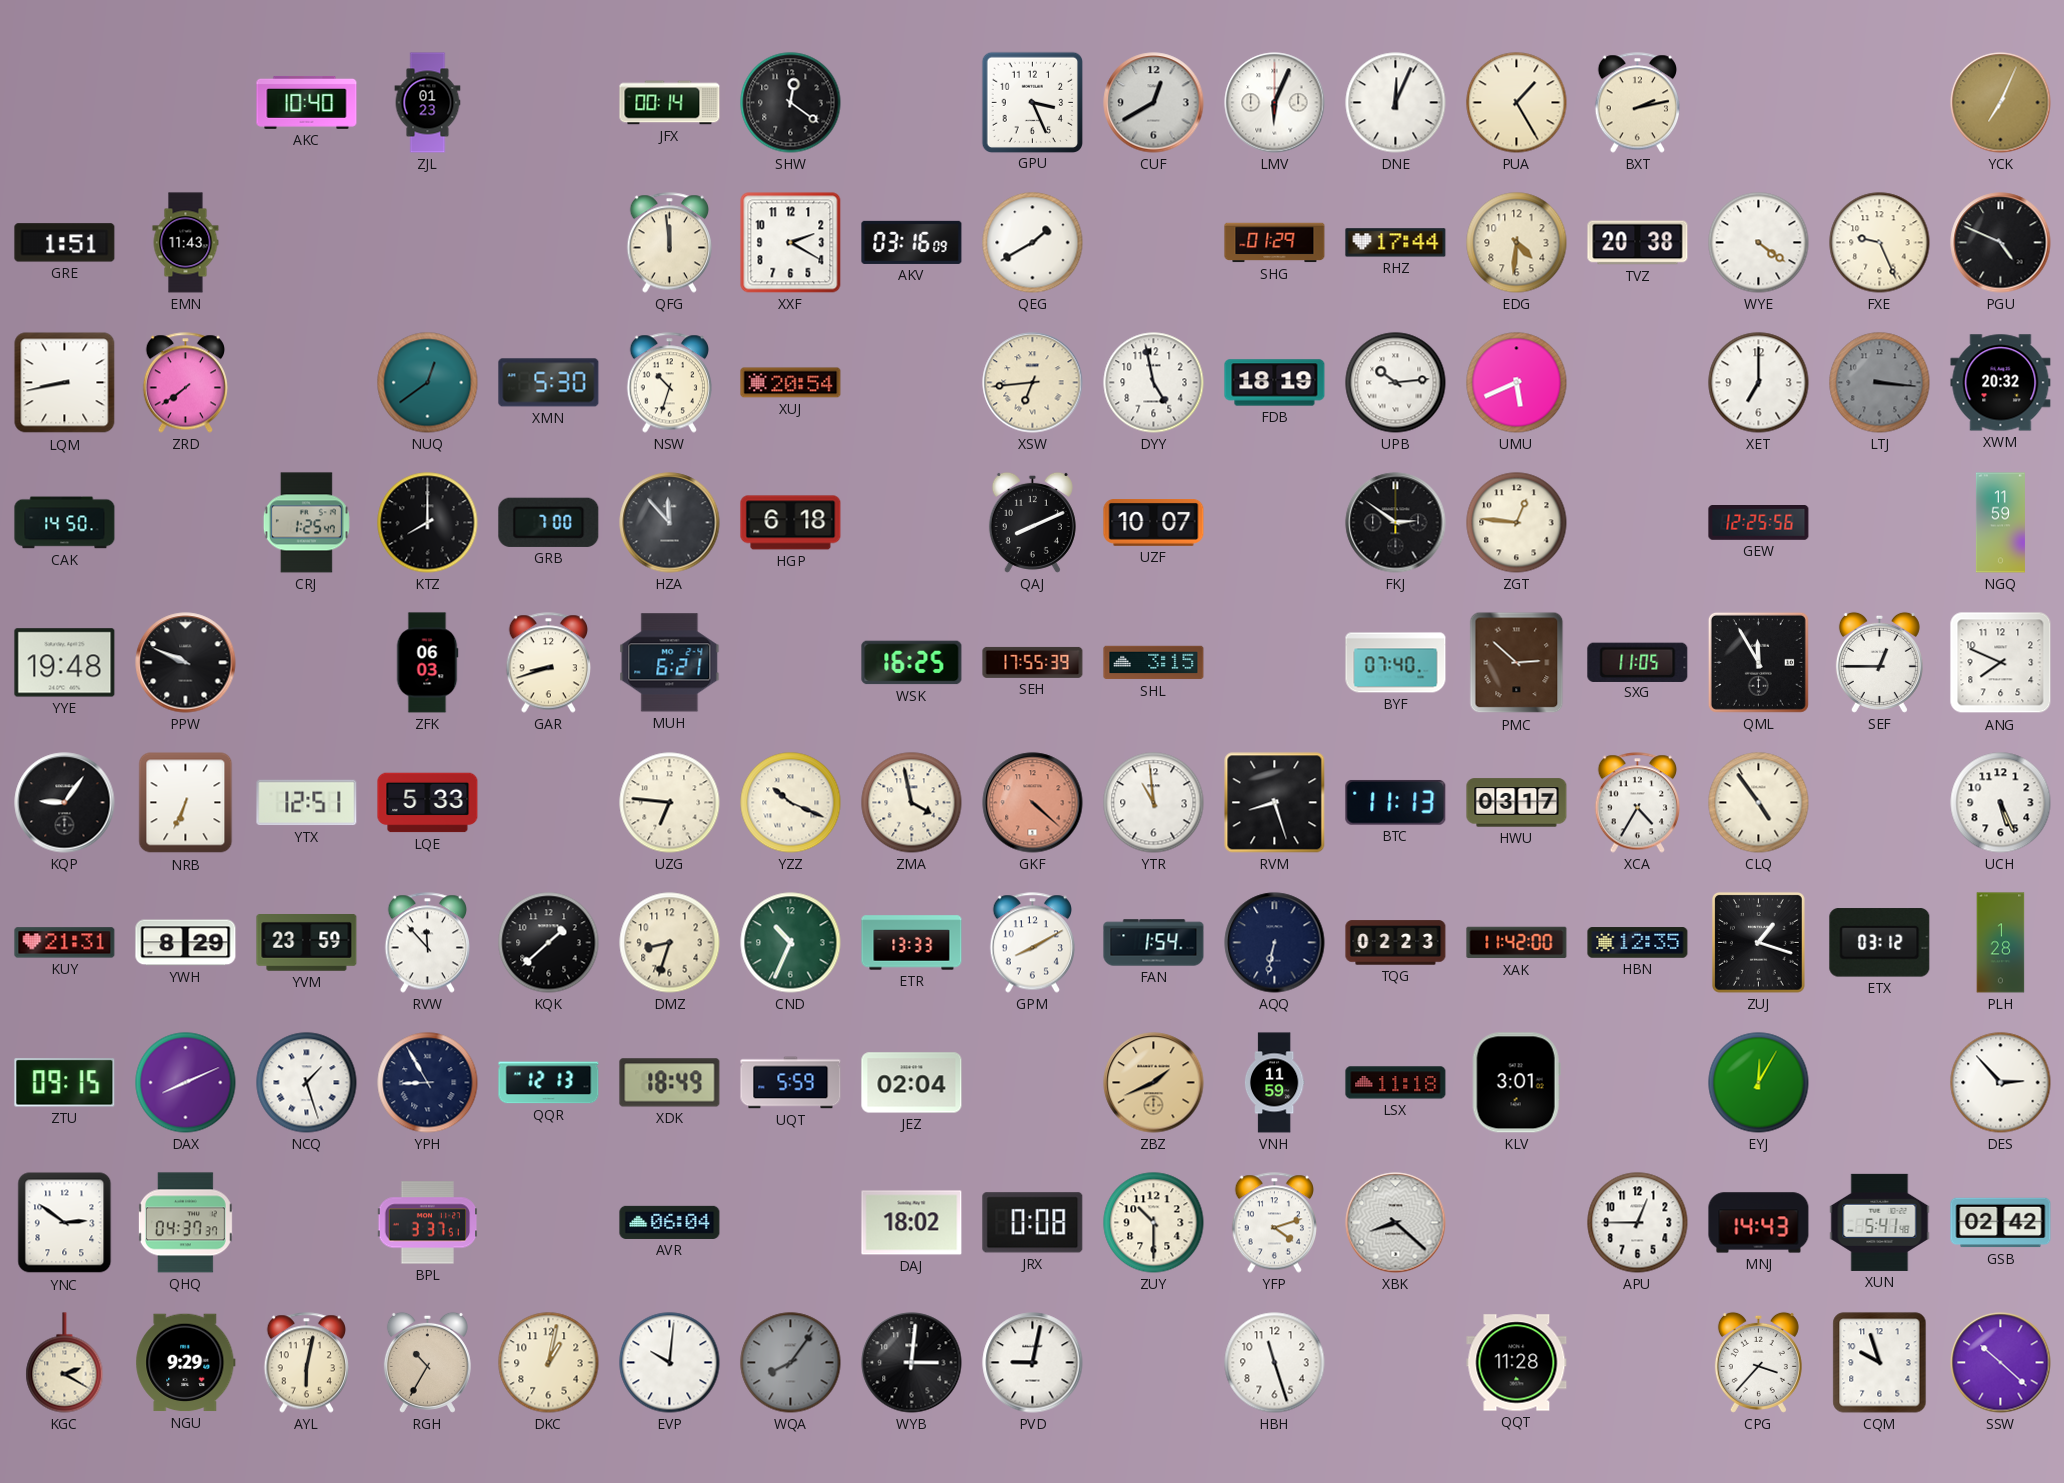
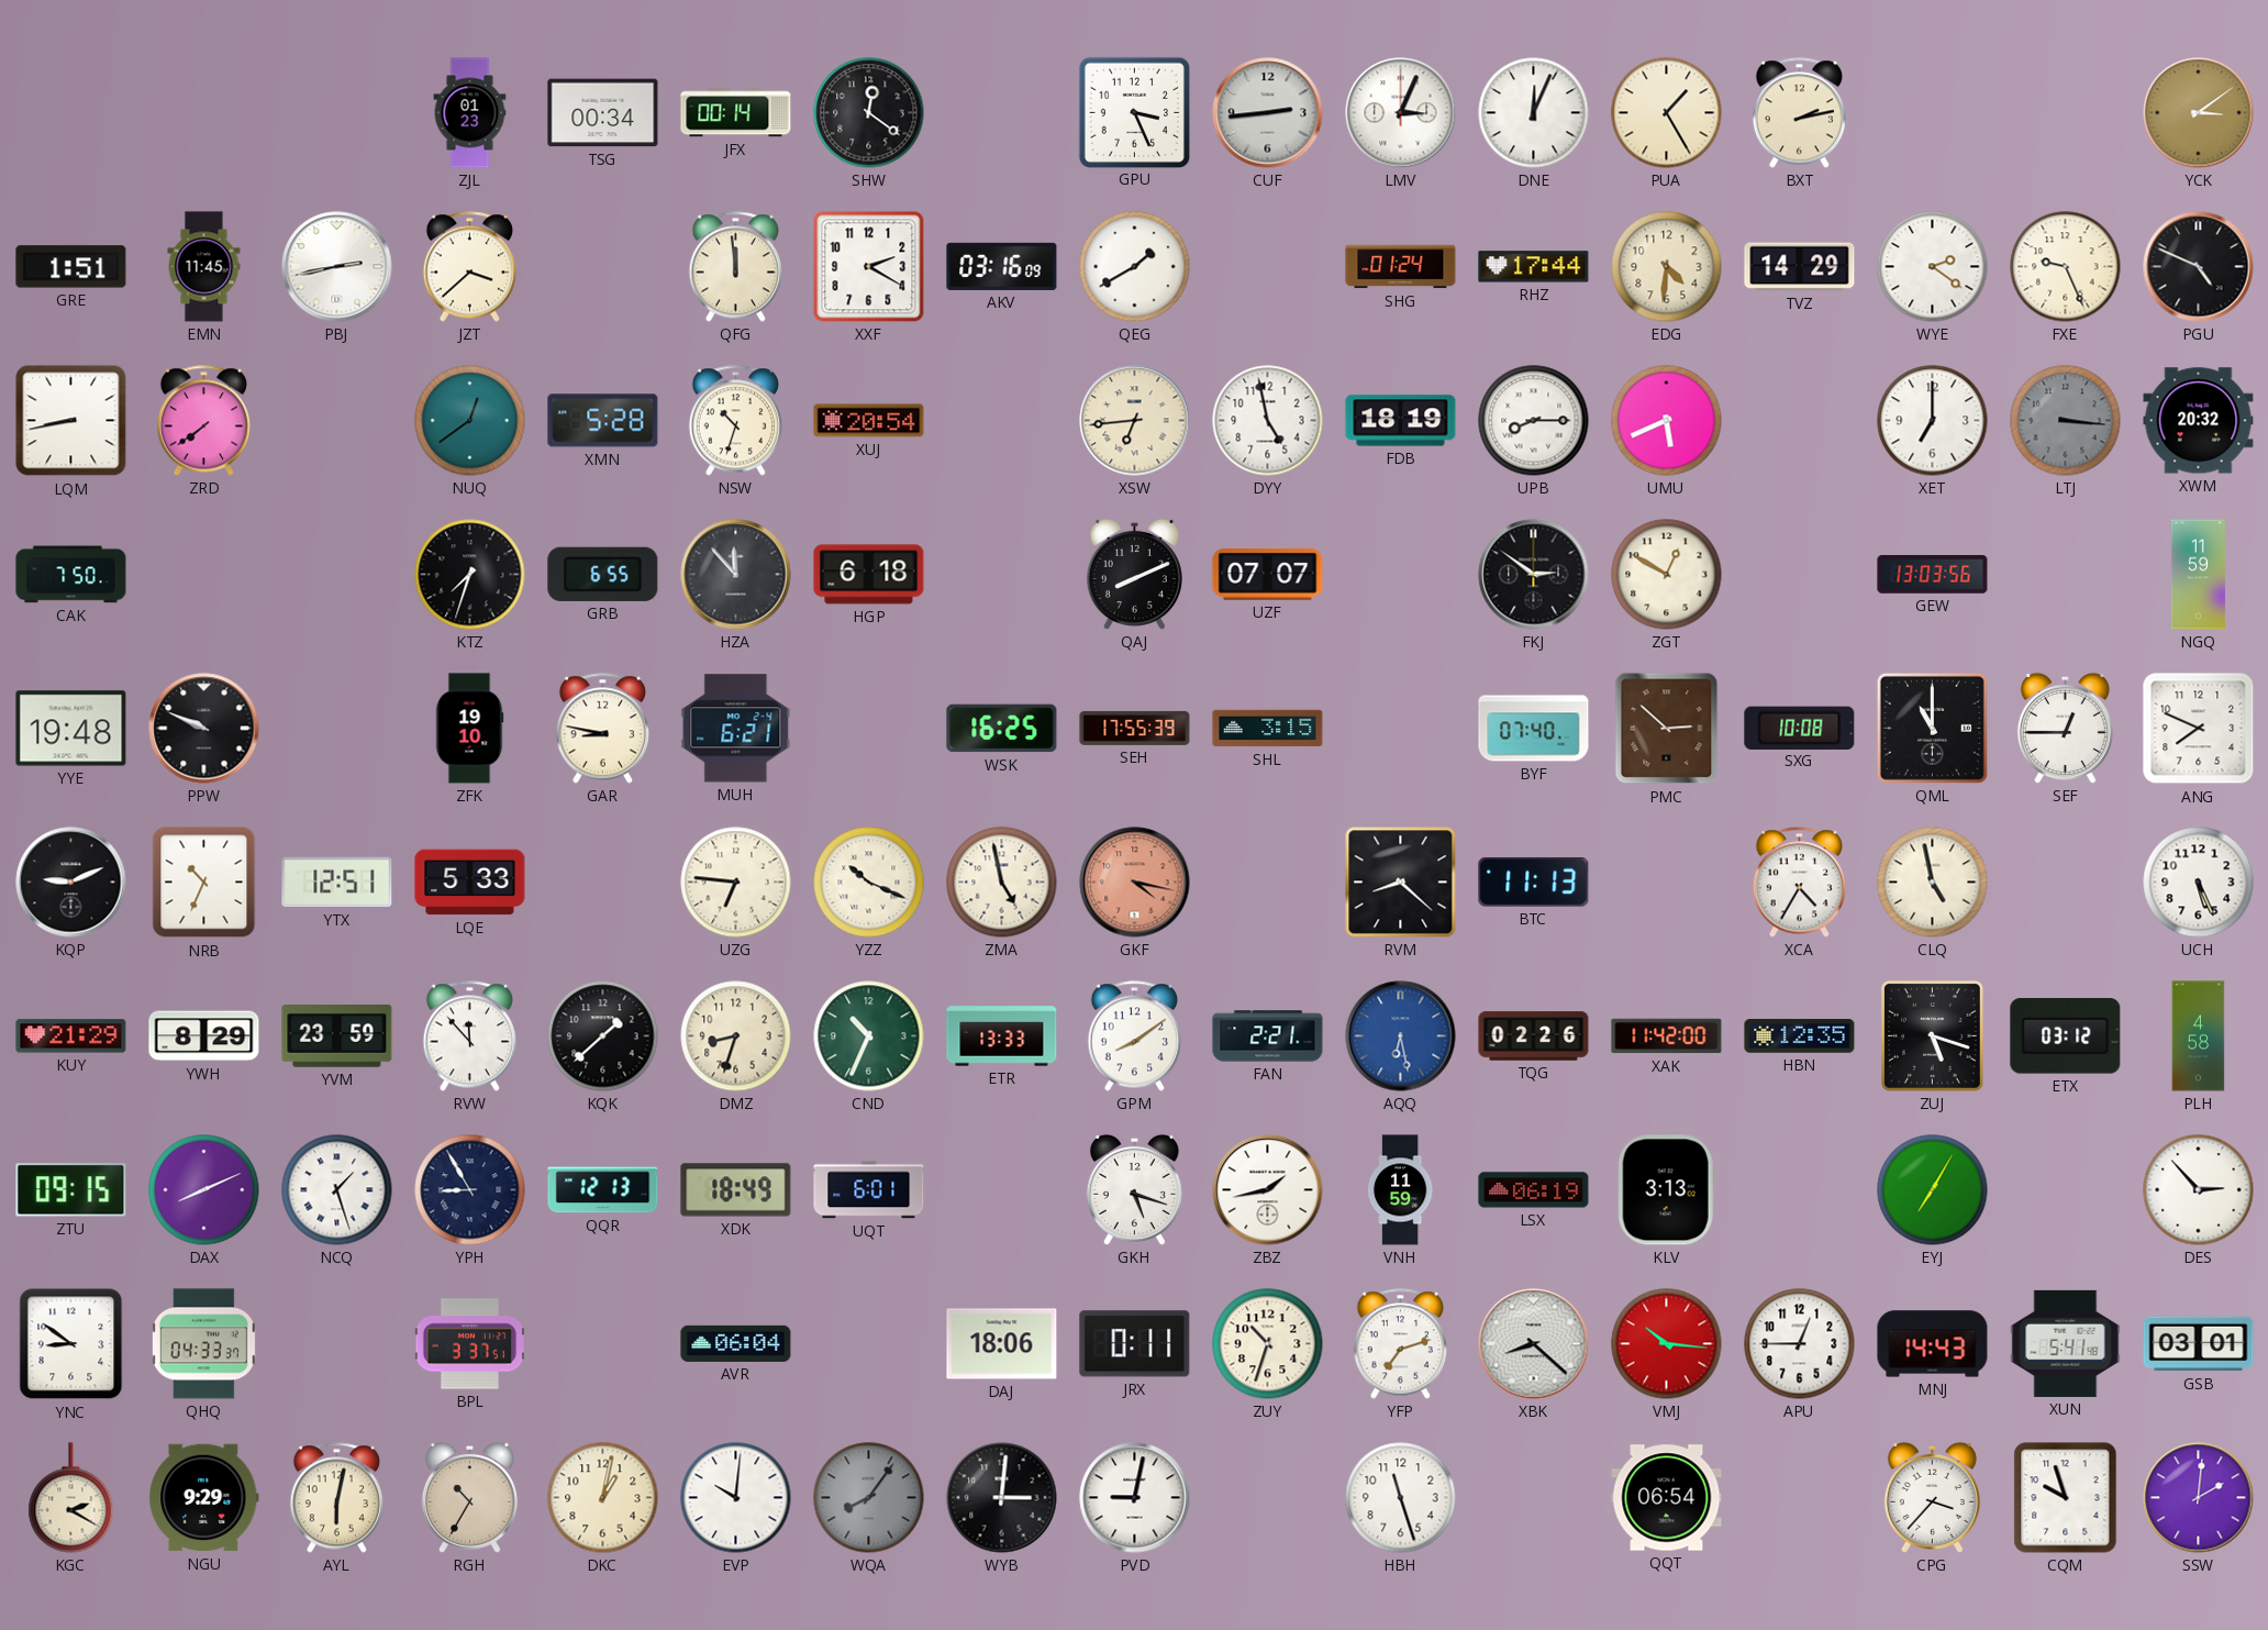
AKC: 10:40 -> none (307, 102)
TSG: none -> 00:34 (603, 113)
CUF: 12:40 -> 2:44 (1268, 113)
LMV: 6:04 -> 3:04 (1401, 113)
YCK: 7:04 -> 3:09 (2199, 113)
EMN: 11:43 -> 11:45 (204, 267)
PBJ: none -> 2:43 (337, 267)
JZT: none -> 3:38 (469, 267)
SHG: 01:29 -> 01:24 (1401, 267)
TVZ: 20:38 -> 14:29 (1800, 267)
WYE: 4:21 -> 2:21 (1933, 267)
XMN: 5:30 -> 5:28 (603, 421)
UPB: 10:14 -> 8:15 (1534, 421)
CAK: 14:50 -> 7:50 (71, 575)
CRJ: 1:25 -> none (306, 523)
KTZ: 8:00 -> 7:33 (470, 575)
GRB: 7:00 -> 6:55 (603, 574)
UZF: 10:07 -> 07:07 (1268, 575)
ZGT: 12:46 -> 12:50 (1667, 575)
GEW: 12:25 -> 13:03 (1933, 575)
ZFK: 06:03 -> 19:10 (469, 729)
GAR: 8:42 -> 8:47 (602, 729)
SXG: 11:05 -> 10:08 (1800, 728)
QML: 11:55 -> 11:00 (1932, 728)
KQP: 9:06 -> 9:11 (71, 883)
NRB: 6:34 -> 10:34 (204, 883)
ZMA: 3:58 -> 4:58 (1002, 883)
GKF: 4:22 -> 4:17 (1135, 883)
YTR: 10:59 -> none (1154, 803)
RVM: 8:27 -> 8:22 (1401, 883)
HWU: 03:17 -> none (1517, 803)
CLQ: 4:54 -> 4:58 (1933, 883)
KUY: 21:31 -> 21:29 (71, 1036)
GPM: 8:10 -> 8:09 (1134, 1036)
FAN: 1:54 -> 2:21 (1268, 1036)
AQQ: 6:32 -> 6:28 (1401, 1036)
AQQ dial: navy -> blue (1401, 1036)
TQG: 02:23 -> 02:26 (1534, 1036)
ZUJ: 1:18 -> 5:18 (1932, 1035)
PLH: 1:28 -> 4:58 (2199, 1036)
UQT: 5:59 -> 6:01 (869, 1190)
JEZ: 02:04 -> none (912, 1083)
GKH: none -> 5:18 (1134, 1189)
ZBZ: 1:41 -> 1:43 (1268, 1190)
ZBZ dial: champagne -> white (1268, 1190)
LSX: 11:18 -> 06:19 (1534, 1190)
KLV: 3:01 -> 3:13 (1666, 1190)
EYJ: 12:05 -> 7:05 (1933, 1190)
YNC: 2:51 -> 8:51 (71, 1344)
QHQ: 04:37 -> 04:33 (203, 1344)
DAJ: 18:02 -> 18:06 (1002, 1344)
JRX: 0:08 -> 0:11 (1135, 1344)
ZUY: 10:30 -> 10:33 (1268, 1344)
YFP: 4:12 -> 7:12 (1400, 1344)
VMJ: none -> 10:16 (1667, 1344)
GSB: 02:42 -> 03:01 (2199, 1344)
QQT: 11:28 -> 06:54 (1667, 1498)
SSW: 10:22 -> 2:01 (2199, 1498)
